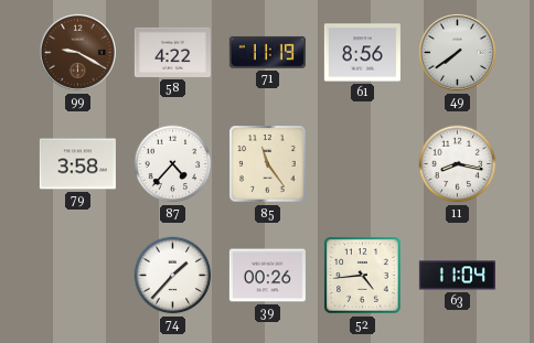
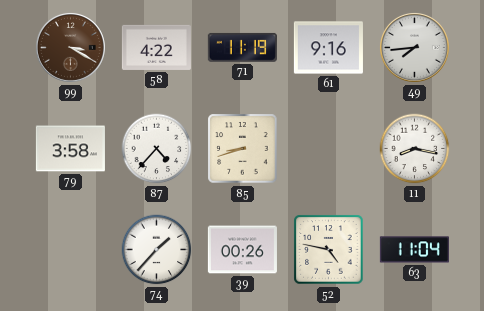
99: 9:20 -> 3:20 (70, 47)
61: 8:56 -> 9:16 (328, 48)
49: 7:39 -> 7:44 (414, 47)
85: 11:24 -> 8:42 (243, 149)
52: 4:44 -> 4:47 (329, 250)
